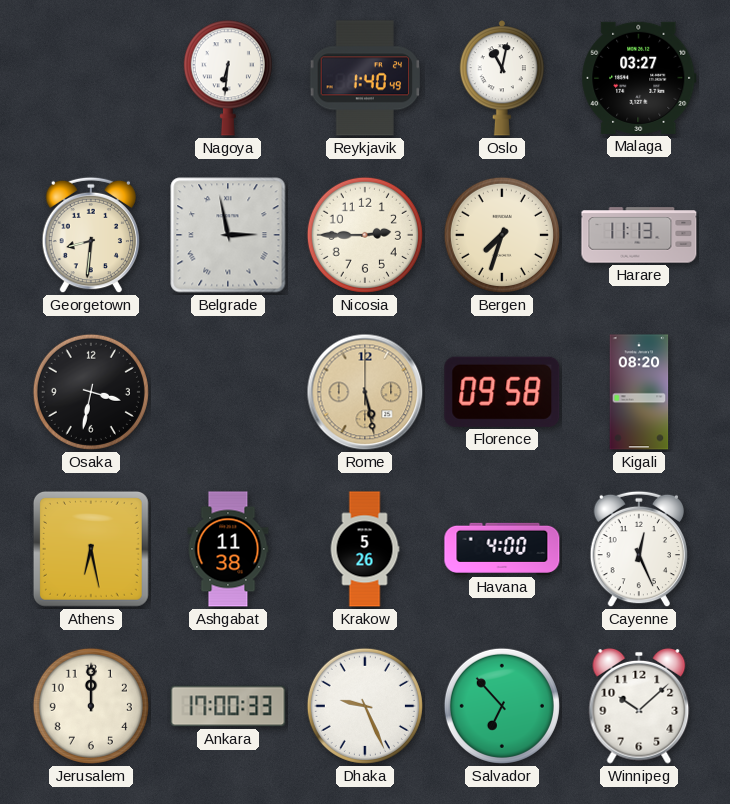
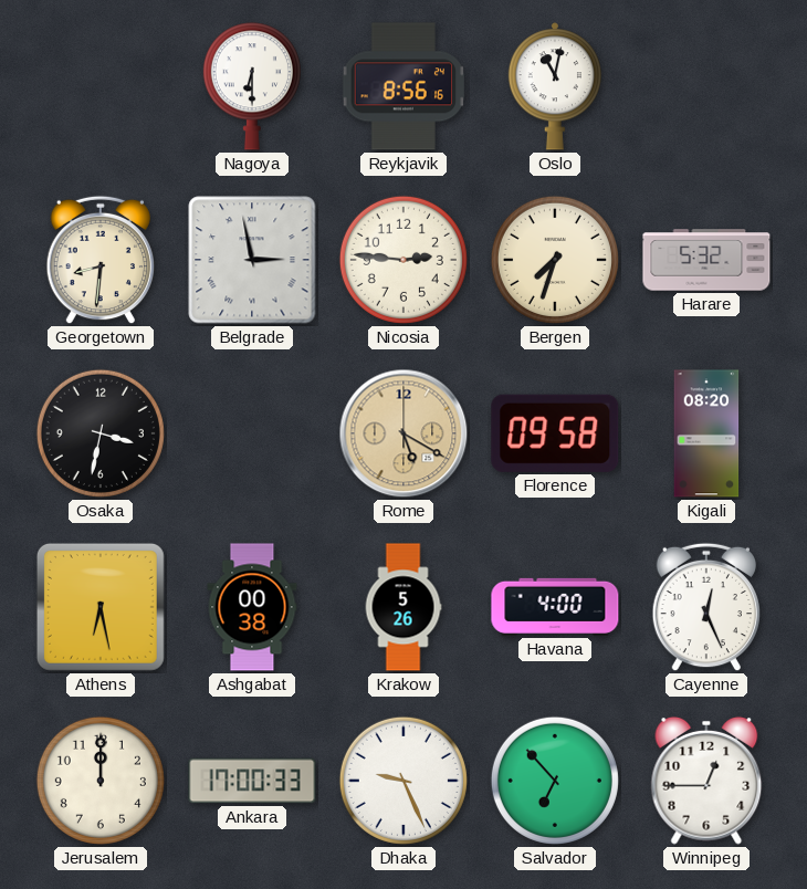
Nagoya: 6:31 -> 6:30 (252, 86)
Reykjavik: 1:40 -> 8:56 (403, 86)
Malaga: 03:27 -> none (639, 78)
Nicosia: 2:45 -> 2:46 (403, 260)
Harare: 11:13 -> 5:32 (706, 260)
Rome: 5:28 -> 5:20 (403, 433)
Ashgabat: 11:38 -> 00:38 (252, 607)
Winnipeg: 10:08 -> 12:45 (706, 781)
